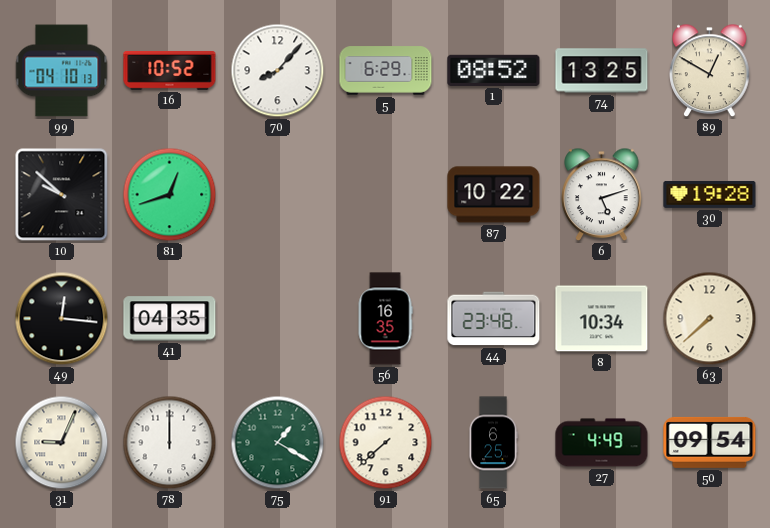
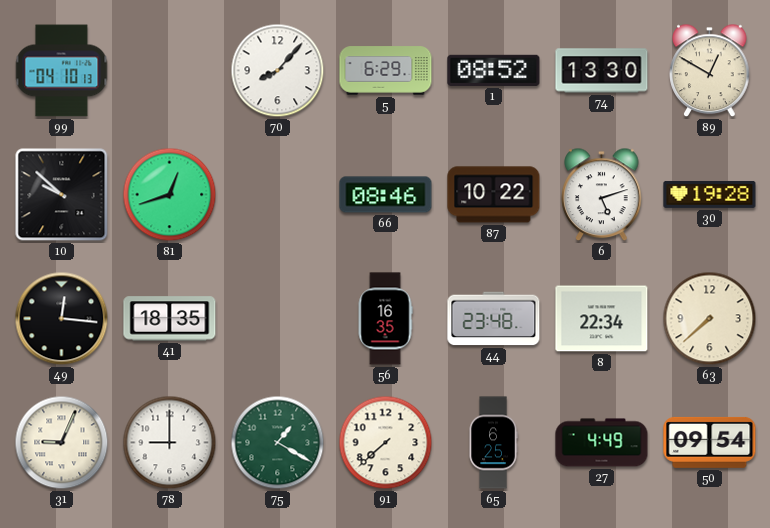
16: 10:52 -> none (170, 70)
74: 13:25 -> 13:30 (602, 71)
66: none -> 08:46 (386, 195)
41: 04:35 -> 18:35 (170, 319)
8: 10:34 -> 22:34 (602, 319)
78: 12:00 -> 9:00 (170, 443)
